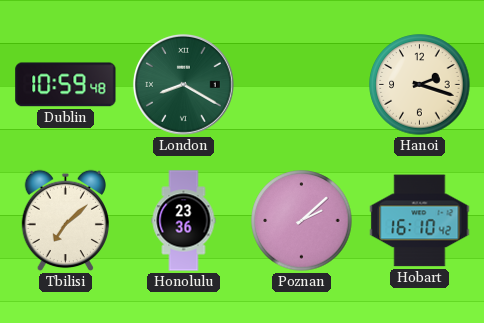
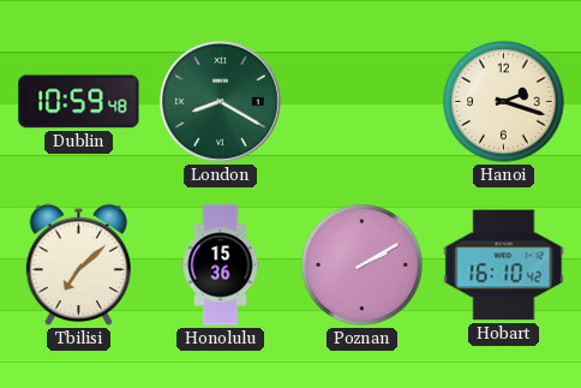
Honolulu: 23:36 -> 15:36 (221, 265)
Poznan: 2:08 -> 2:10 (363, 265)
